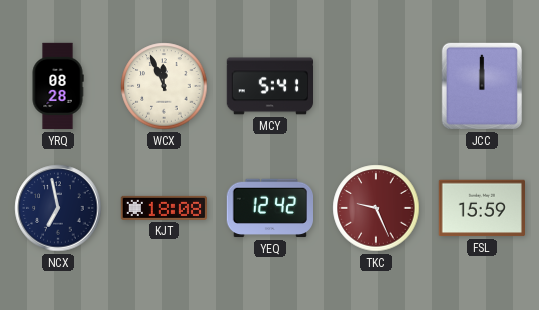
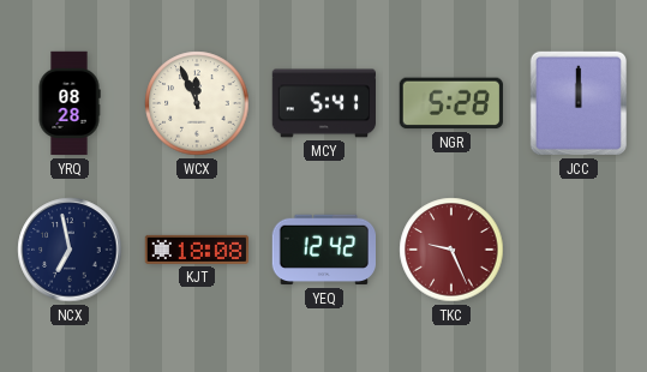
NGR: none -> 5:28 (451, 103)
FSL: 15:59 -> none (481, 208)
